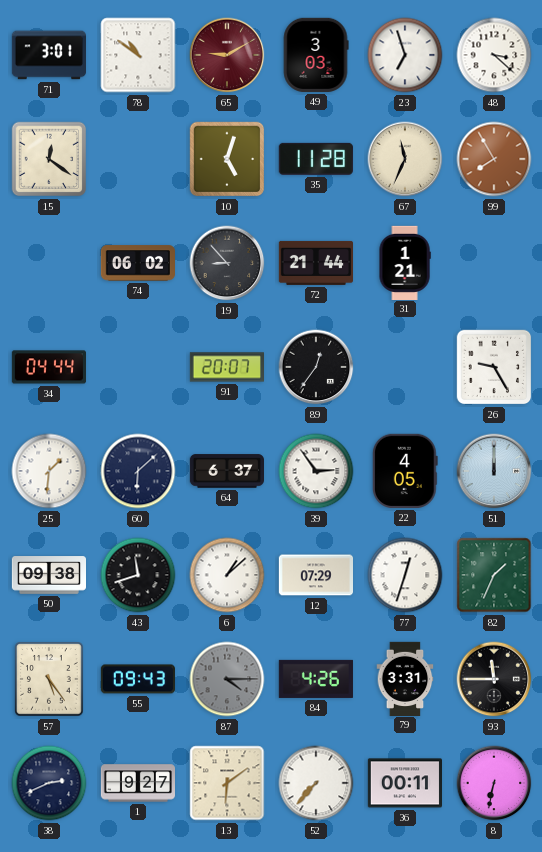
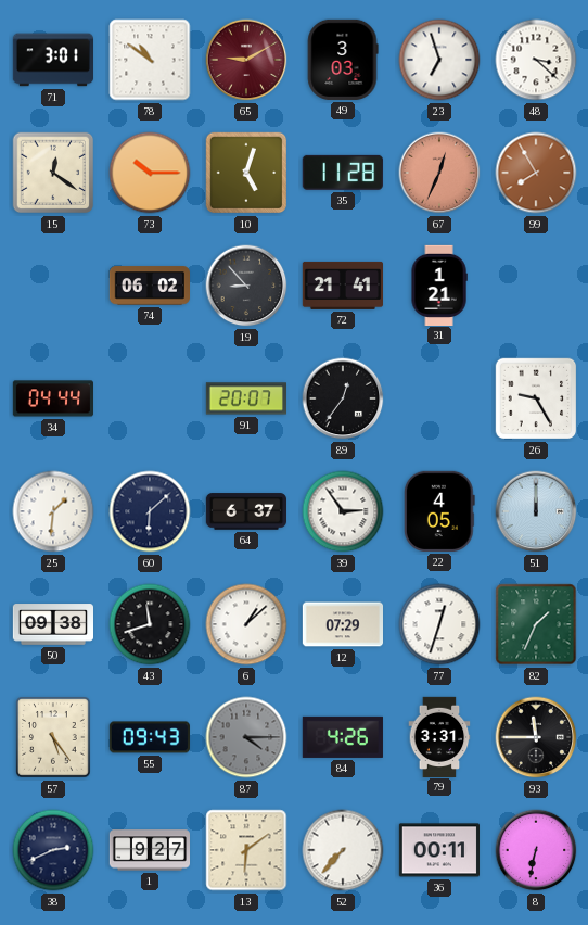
73: none -> 10:15 (150, 173)
67: 11:34 -> 12:34 (439, 173)
67 dial: cream -> salmon (439, 173)
72: 21:44 -> 21:41 (342, 286)
